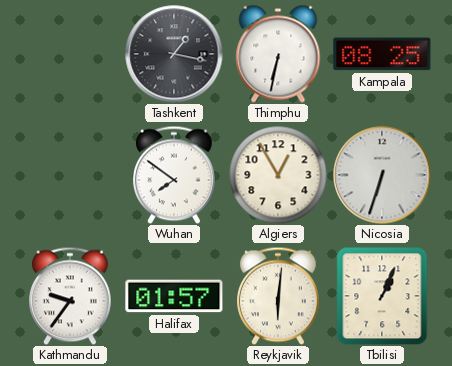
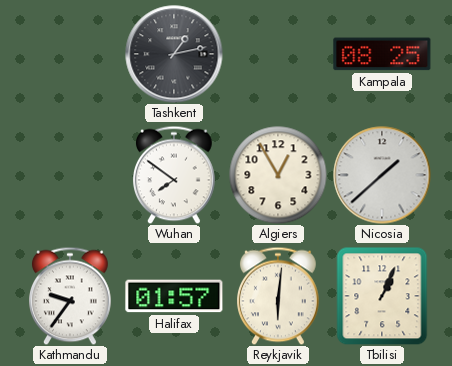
Tashkent: 1:17 -> 1:13 (174, 54)
Thimphu: 6:32 -> none (278, 54)
Nicosia: 6:33 -> 1:38 (382, 175)
